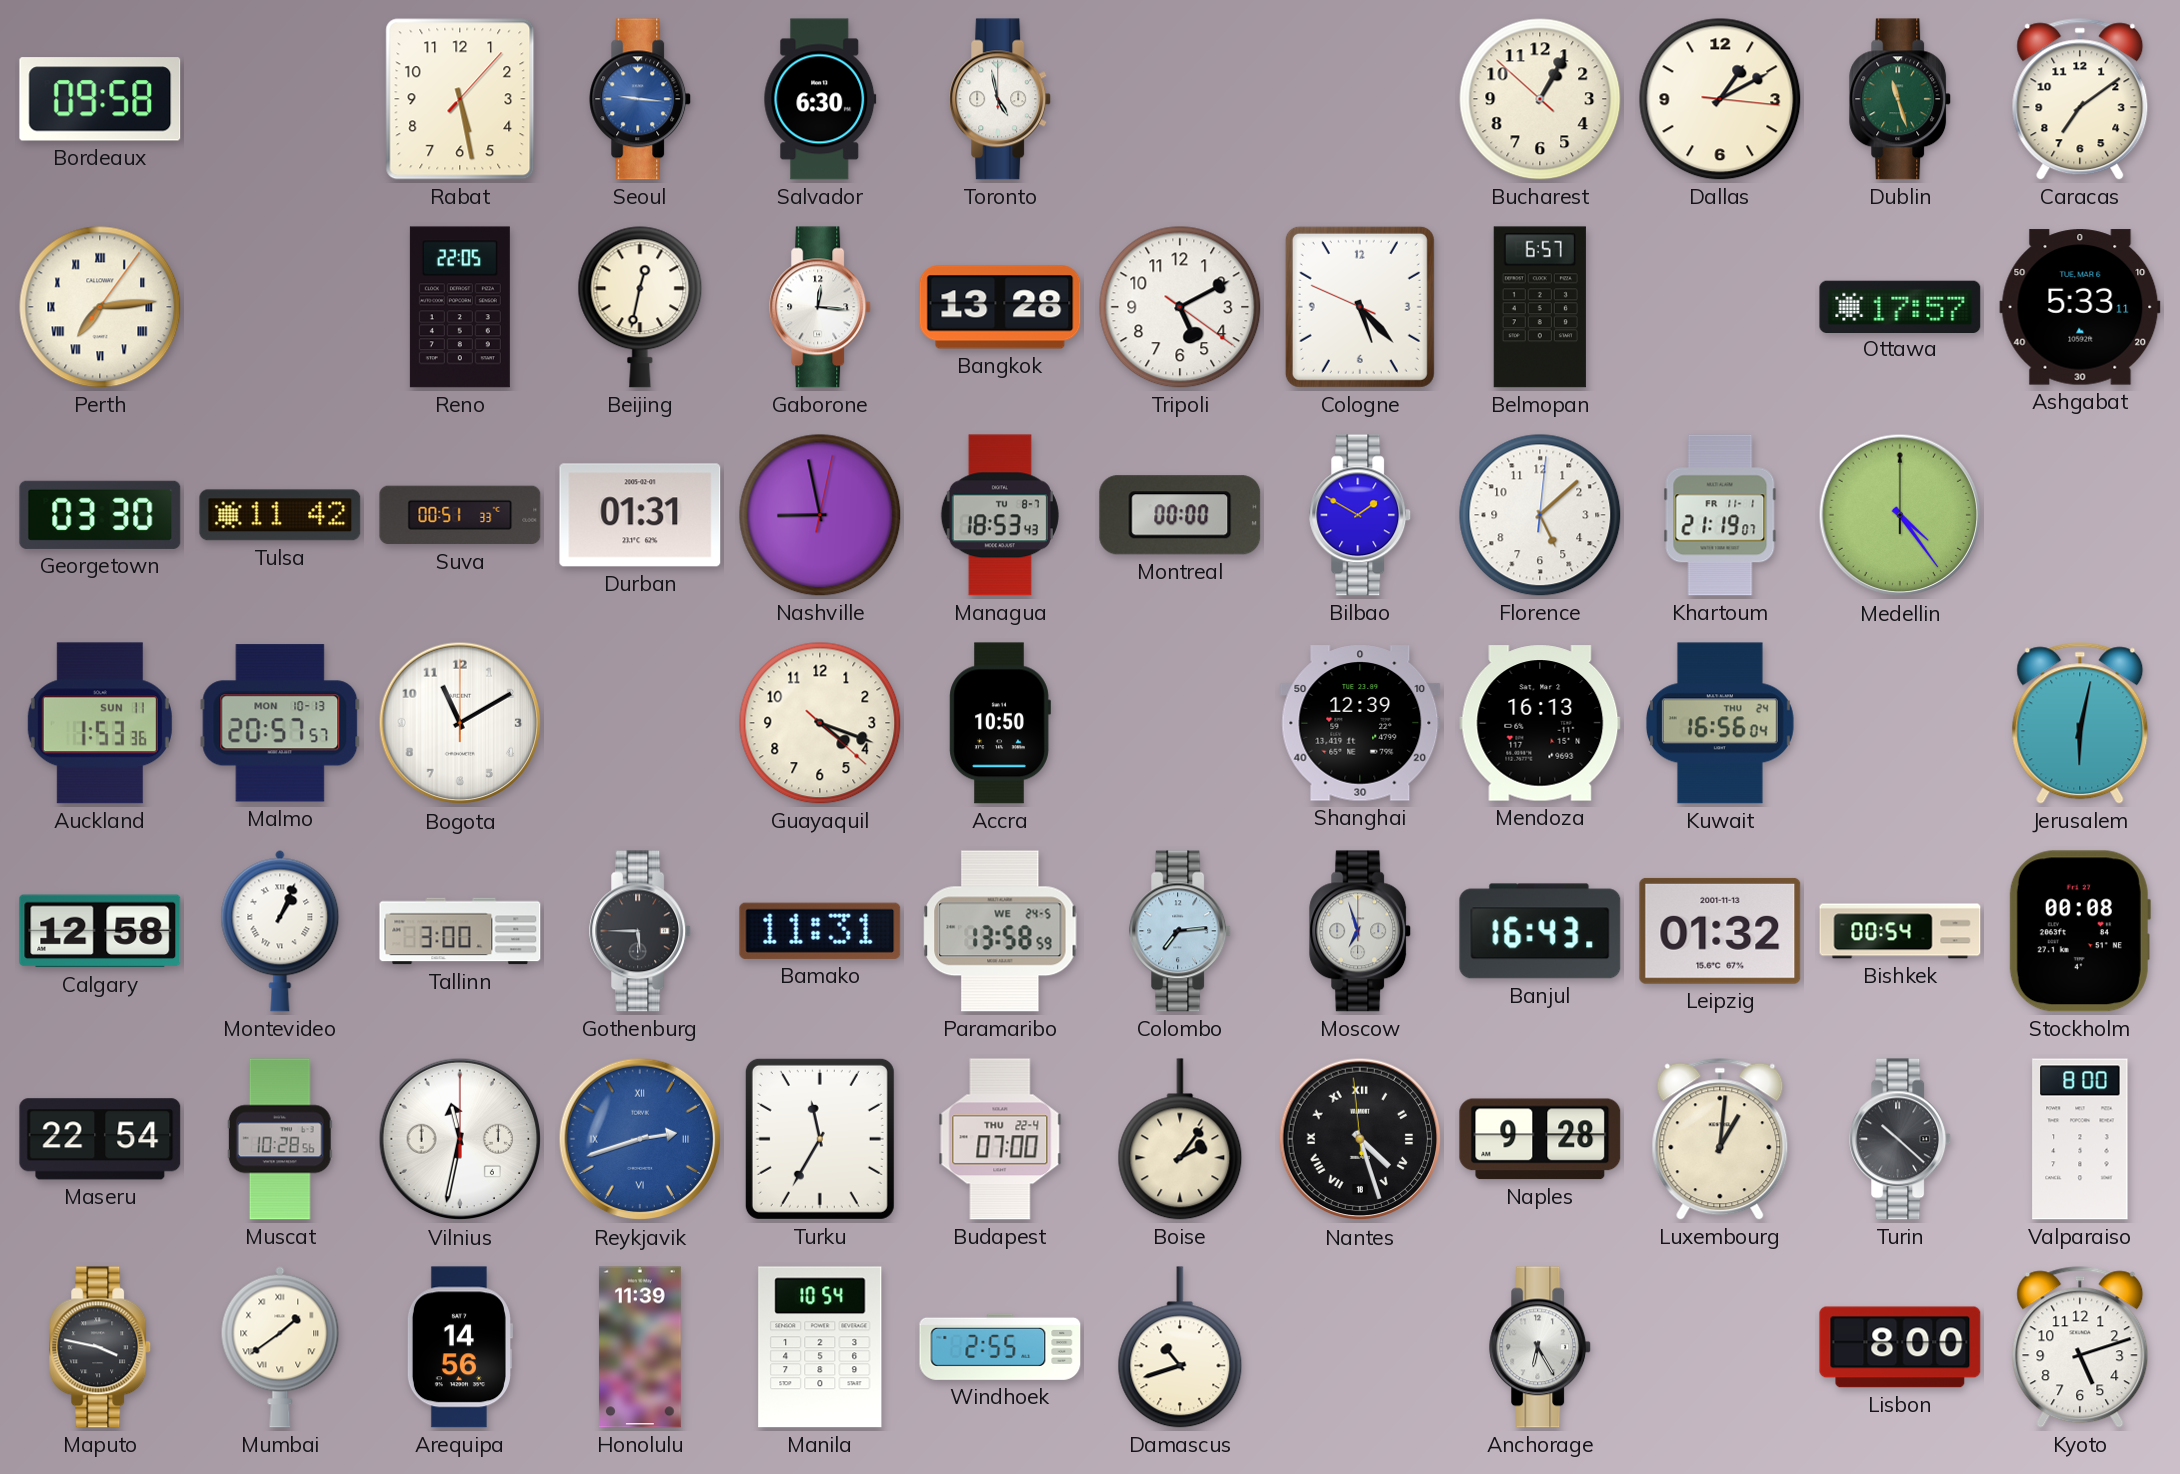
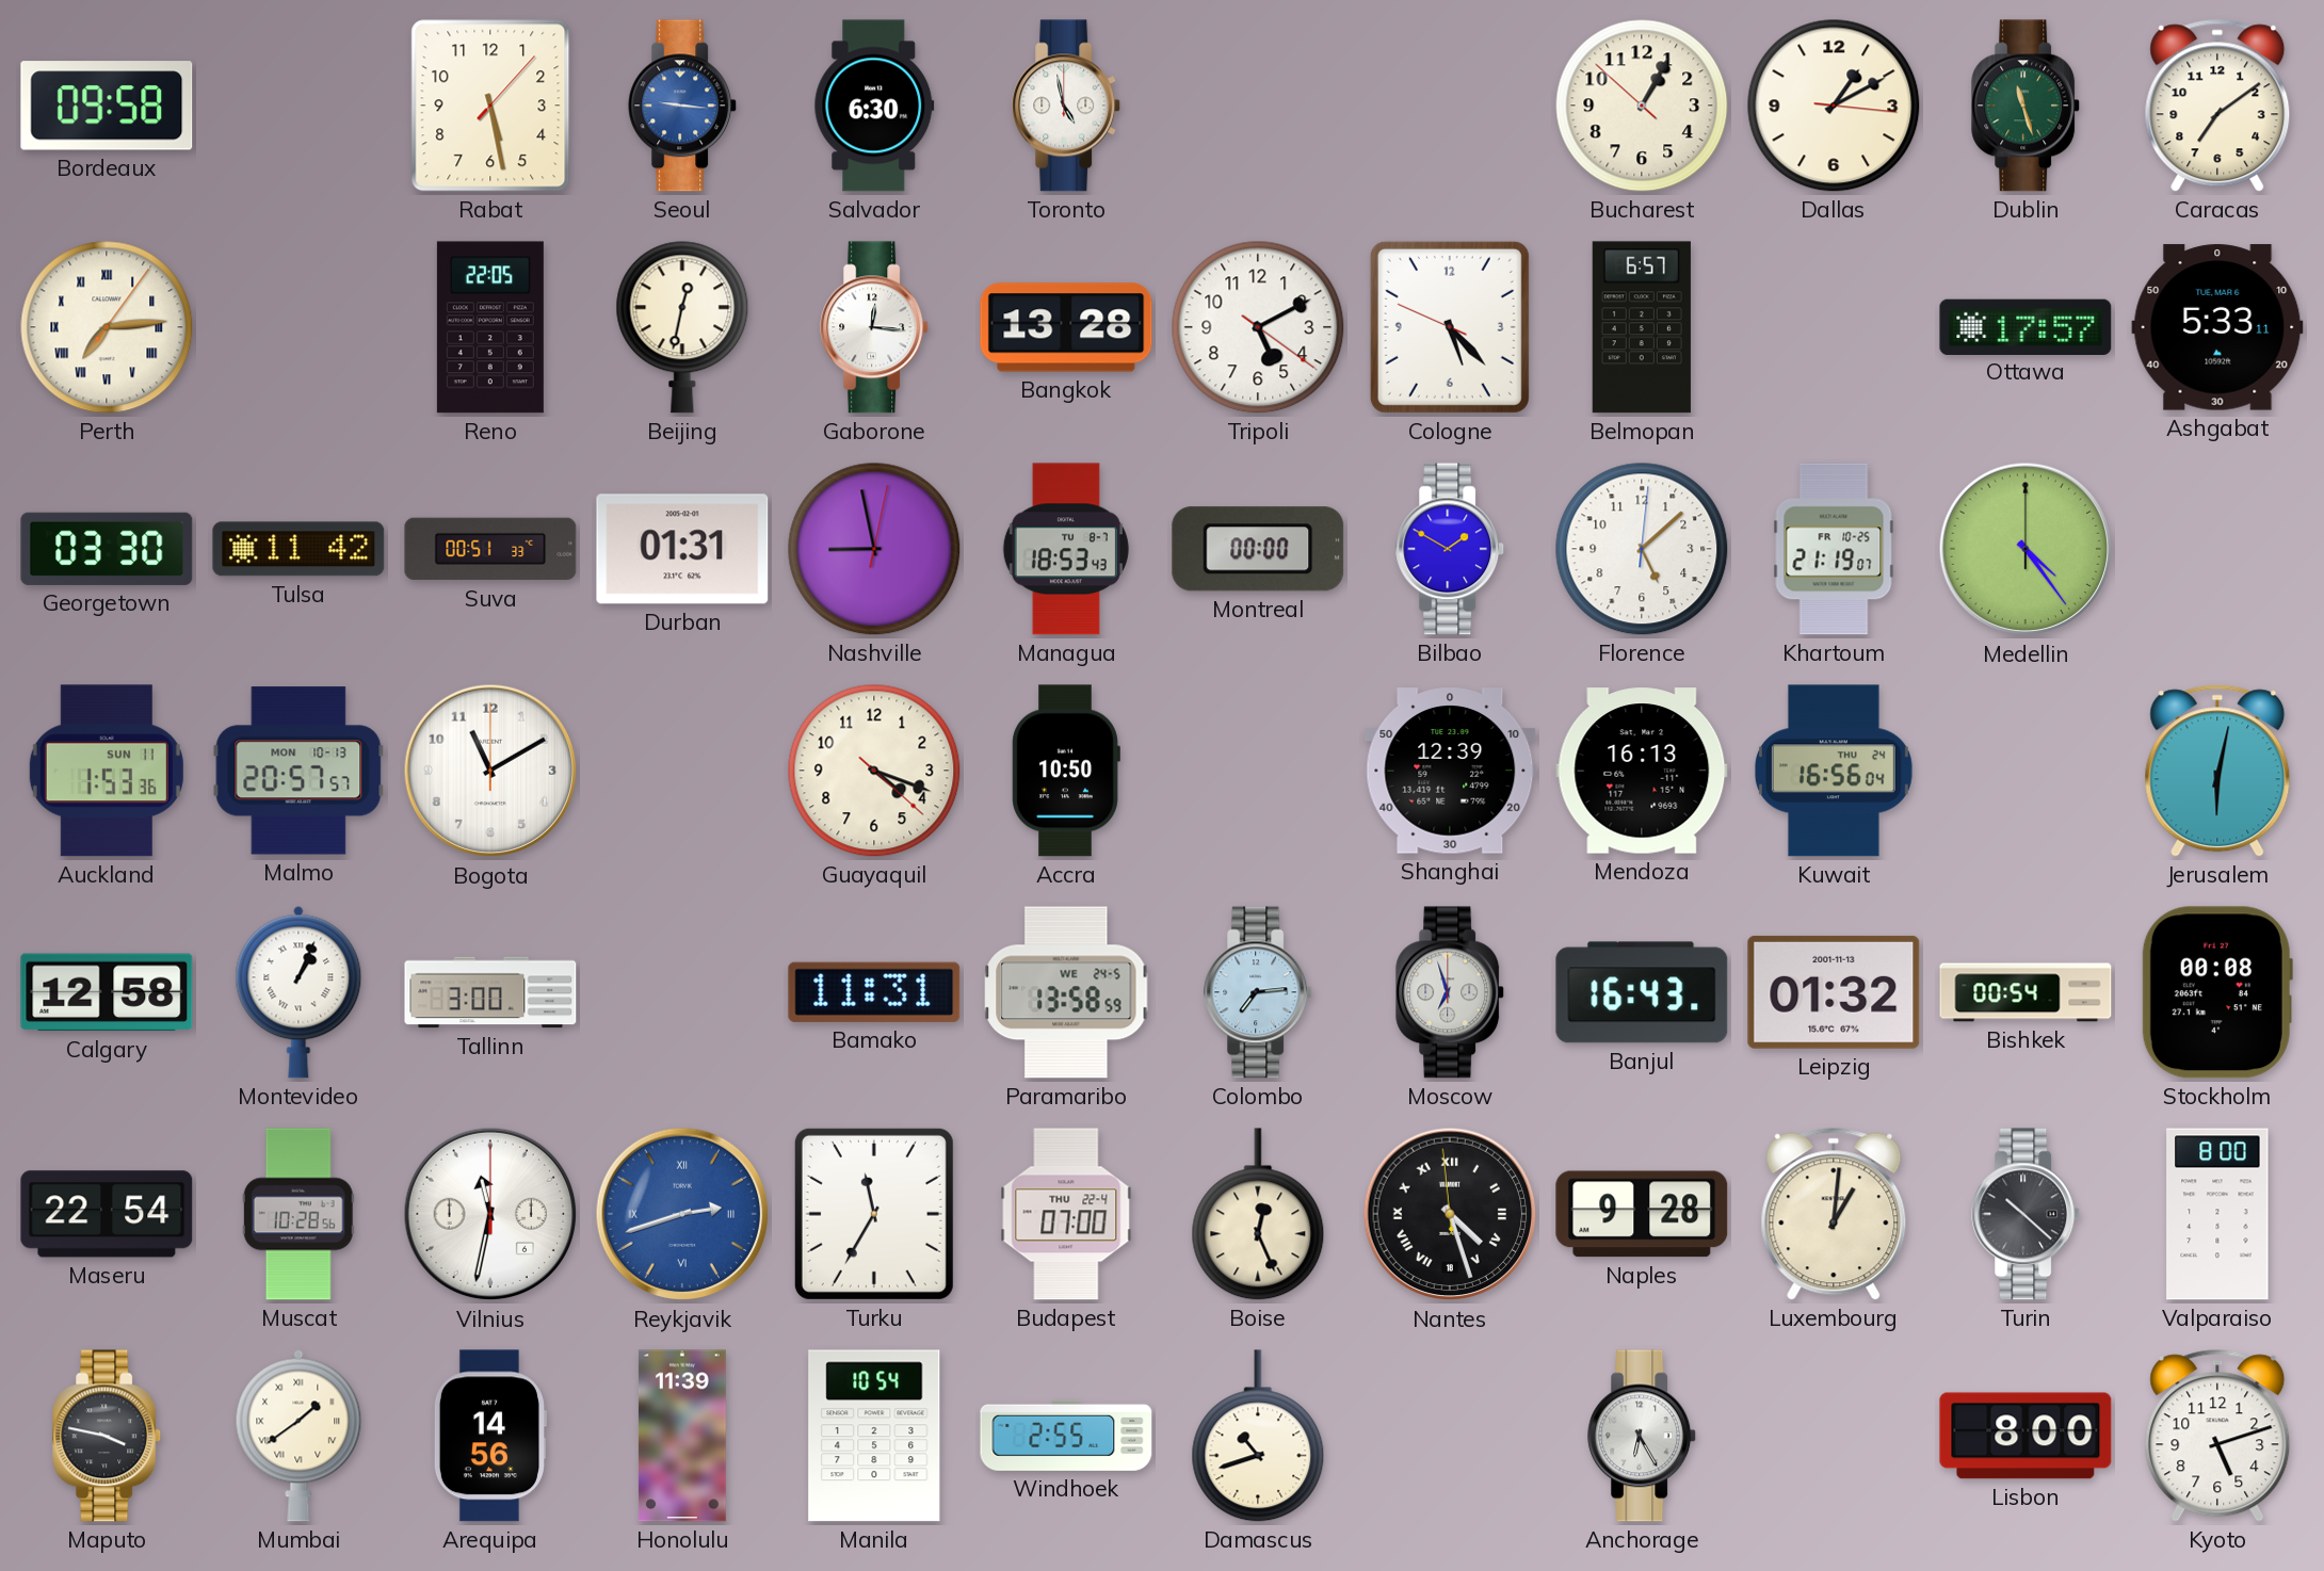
Khartoum date: FR 11-1 -> FR 10-25 (1834, 549)
Gothenburg: 5:45 -> none (641, 931)
Boise: 2:06 -> 12:26 (1258, 1214)
